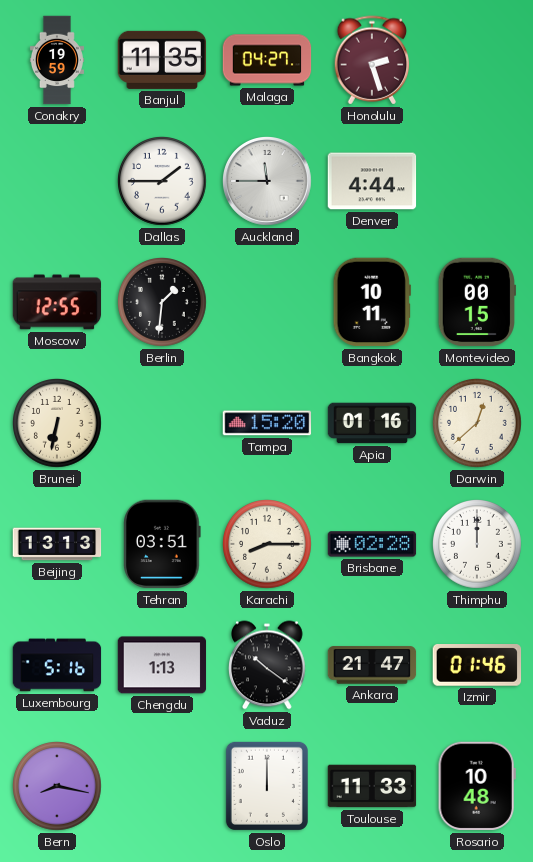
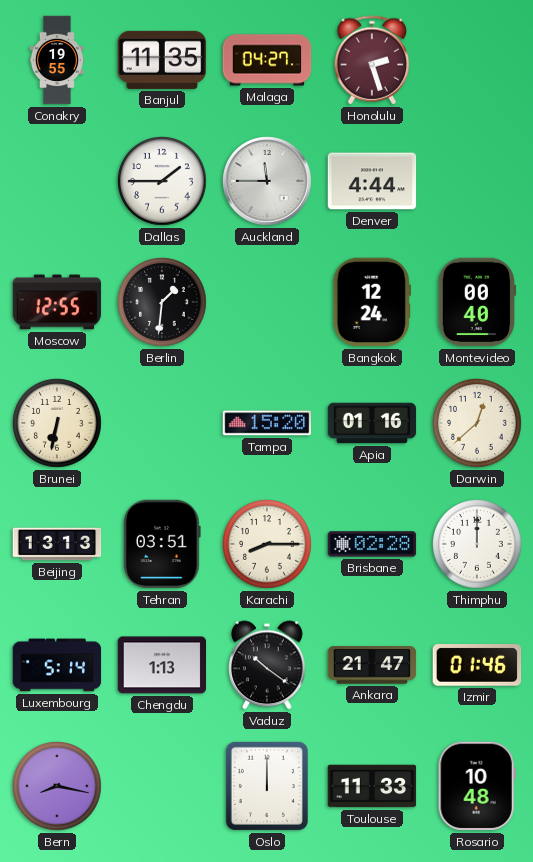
Conakry: 19:59 -> 19:55 (57, 60)
Bangkok: 10:11 -> 12:24 (372, 302)
Montevideo: 00:15 -> 00:40 (477, 302)
Luxembourg: 5:16 -> 5:14 (57, 665)
